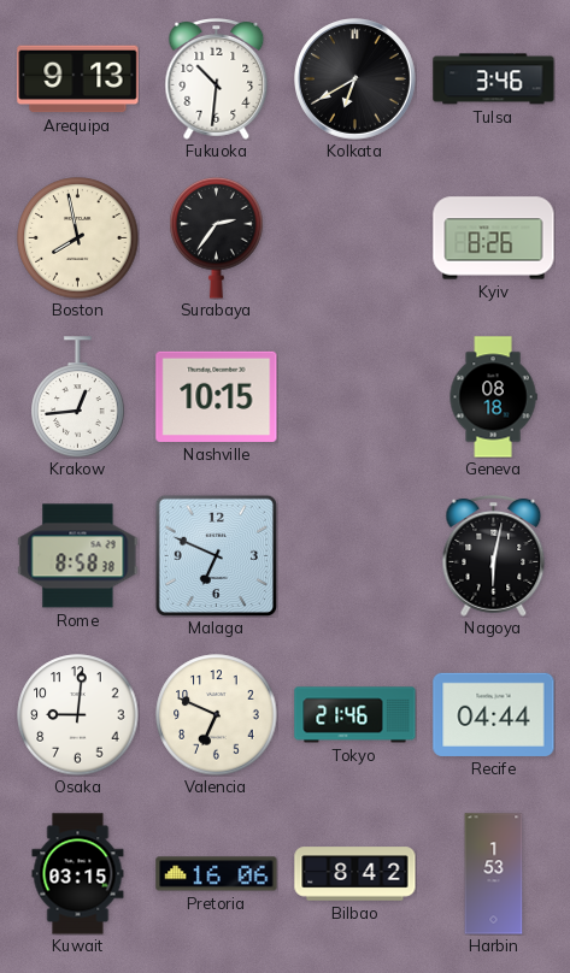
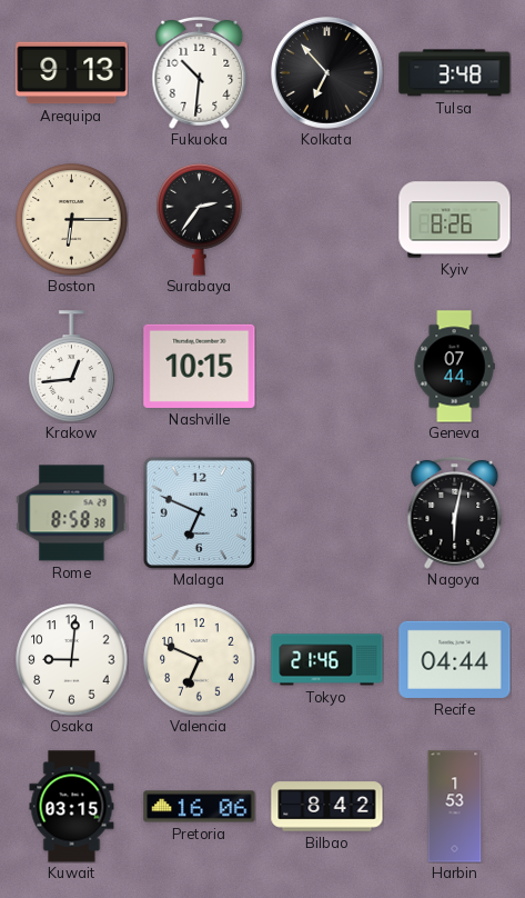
Kolkata: 6:40 -> 6:53 (327, 73)
Tulsa: 3:46 -> 3:48 (455, 73)
Boston: 7:58 -> 6:15 (72, 220)
Geneva: 08:18 -> 07:44 (454, 367)
